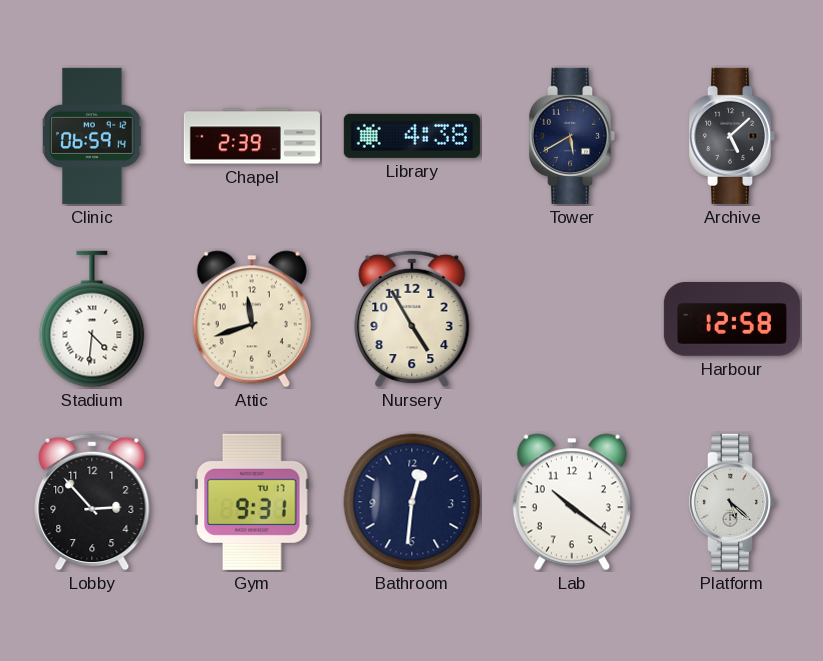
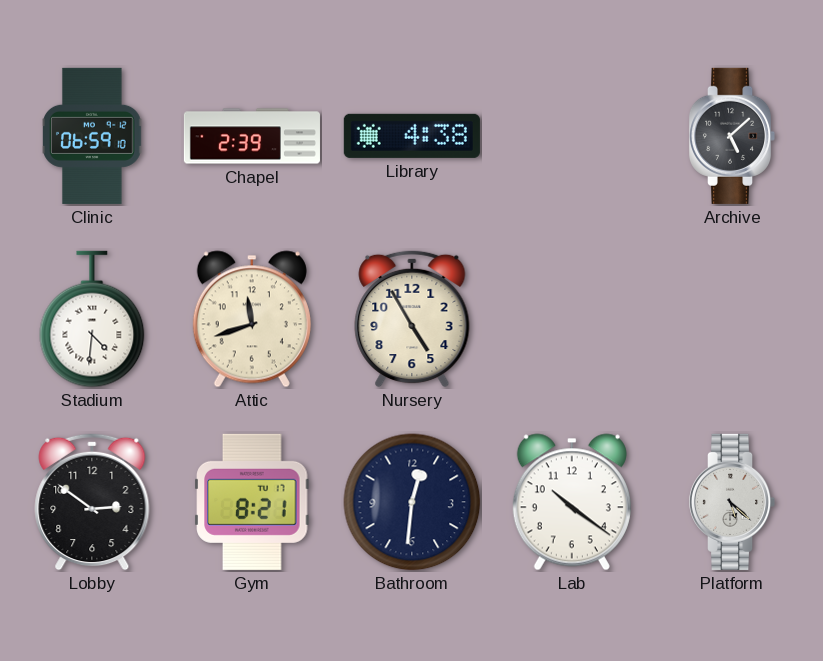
Clinic: 06:59:14 -> 06:59:10 (92, 136)
Tower: 5:40 -> none (572, 136)
Harbour: 12:58 -> none (732, 320)
Lobby: 2:53 -> 2:51 (92, 502)
Gym: 9:31 -> 8:21 (252, 502)
